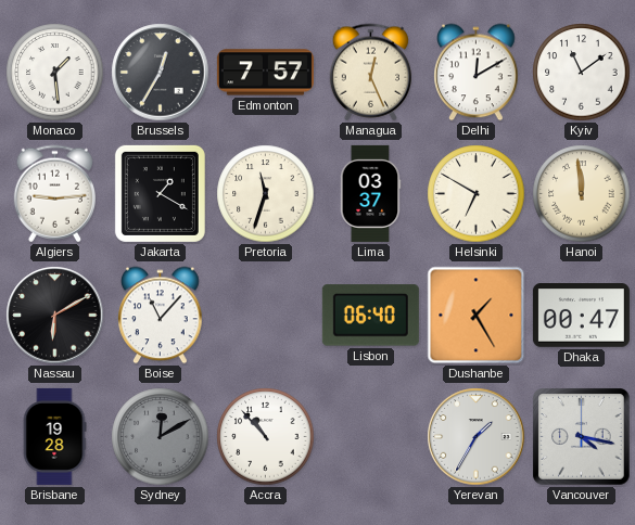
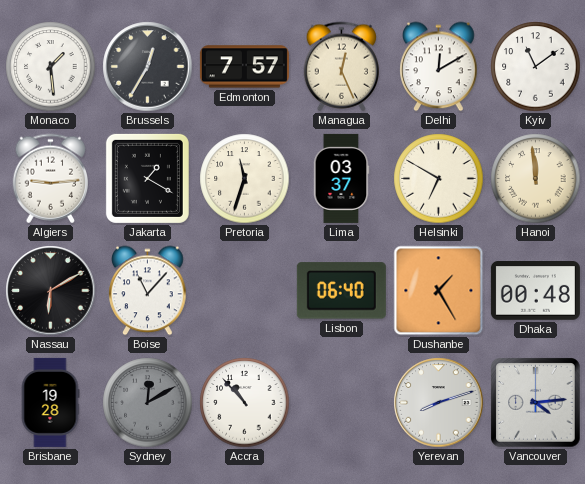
Dhaka: 00:47 -> 00:48 (535, 291)
Yerevan: 1:35 -> 8:12 (439, 403)
Vancouver: 4:17 -> 4:14 (536, 403)
